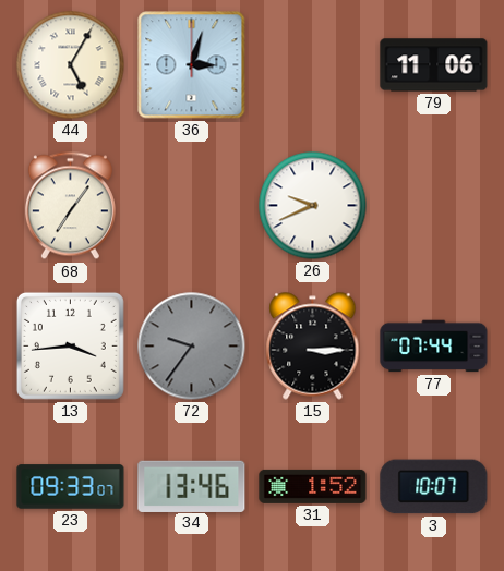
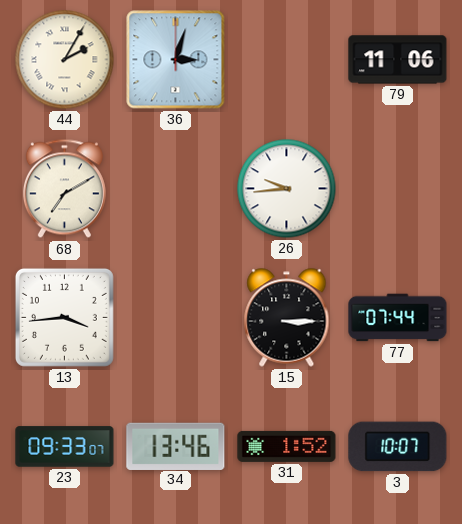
44: 5:05 -> 2:05 (65, 60)
68: 7:06 -> 7:10 (64, 189)
26: 9:41 -> 9:44 (287, 189)
72: 9:36 -> none (192, 347)
